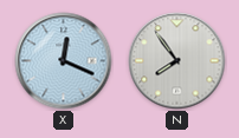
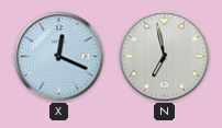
N: 7:54 -> 6:58 (165, 57)
